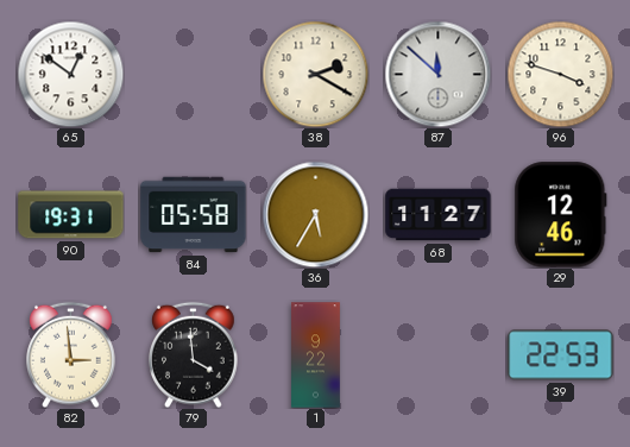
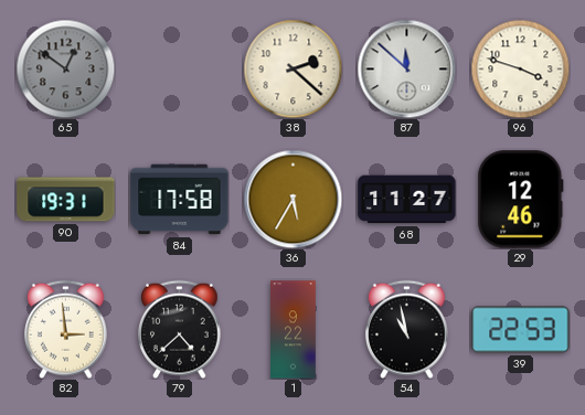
65 dial: white -> grey (65, 68)
38: 2:20 -> 2:22 (292, 68)
84: 05:58 -> 17:58 (180, 200)
79: 3:59 -> 4:38 (180, 329)
54: none -> 10:58 (407, 329)
